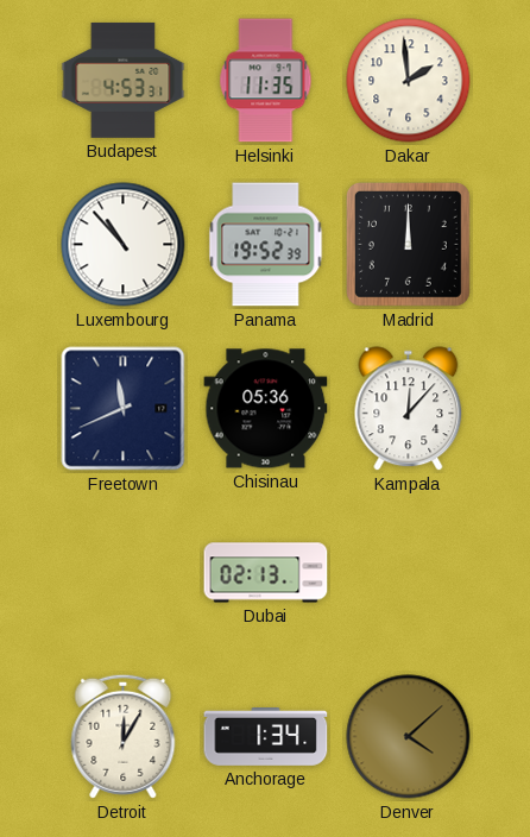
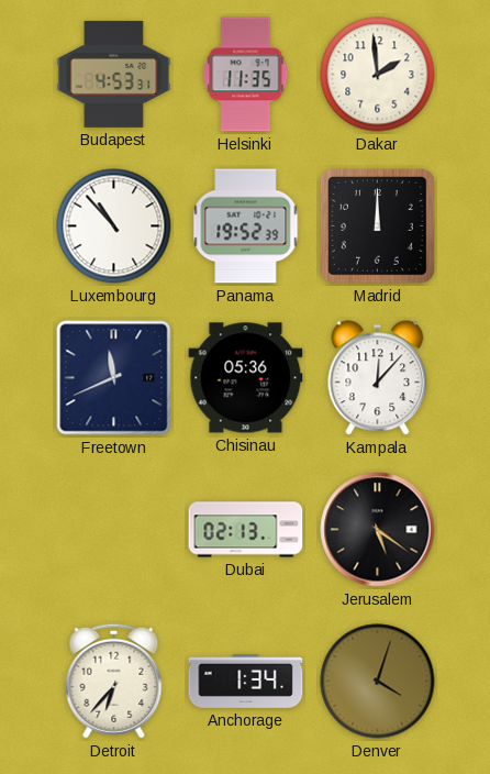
Jerusalem: none -> 5:21 (378, 530)
Detroit: 12:05 -> 6:37 (114, 681)
Denver: 4:08 -> 4:03 (378, 682)
